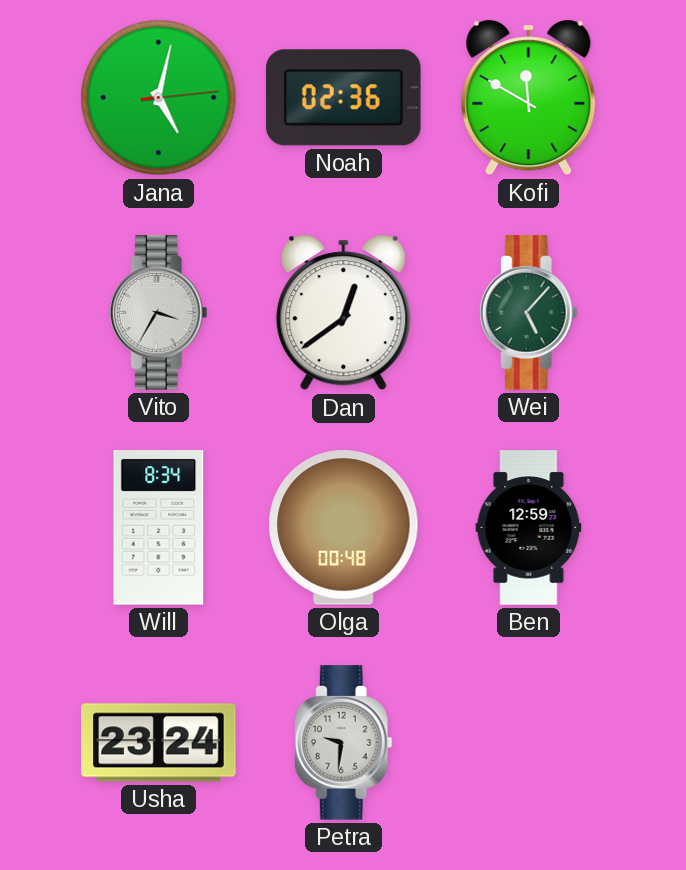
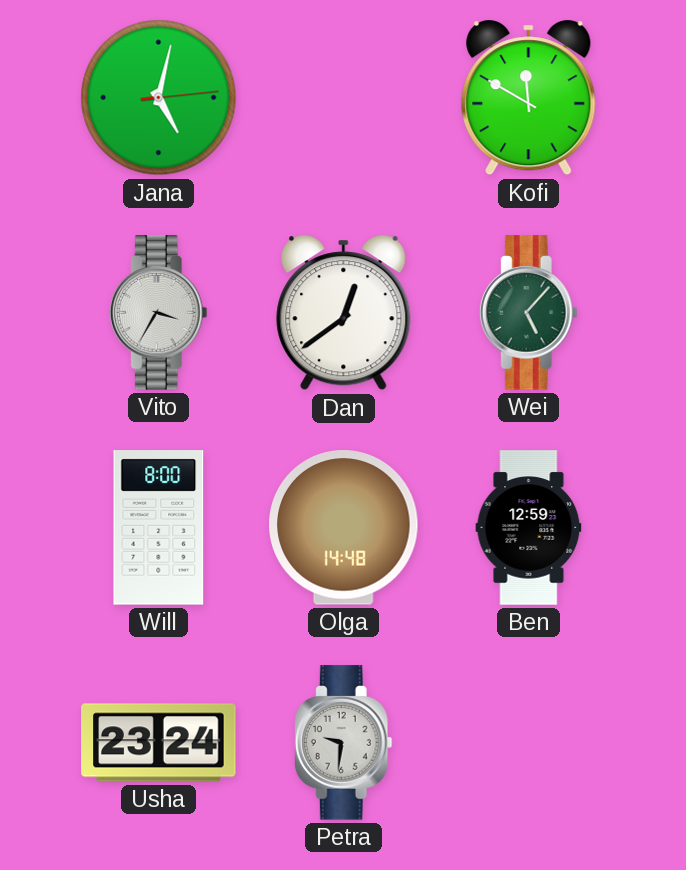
Noah: 02:36 -> none (344, 98)
Will: 8:34 -> 8:00 (159, 528)
Olga: 00:48 -> 14:48 (344, 528)
